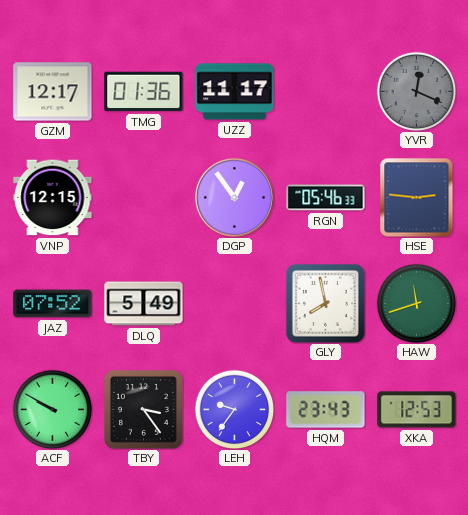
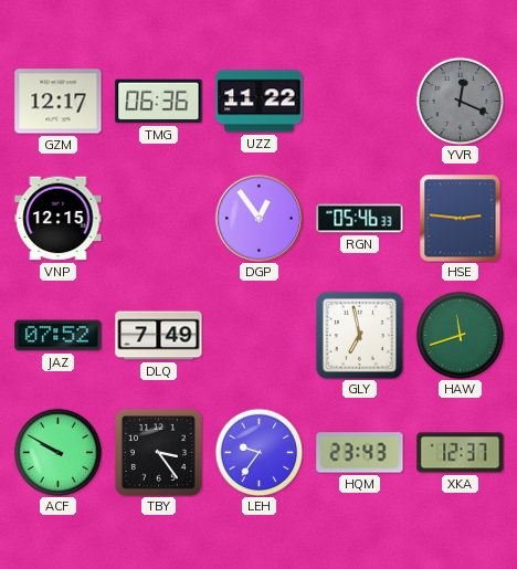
TMG: 01:36 -> 06:36 (159, 102)
UZZ: 11:17 -> 11:22 (260, 102)
DLQ: 5:49 -> 7:49 (159, 336)
GLY: 7:58 -> 6:58 (359, 335)
XKA: 12:53 -> 12:37 (461, 453)
